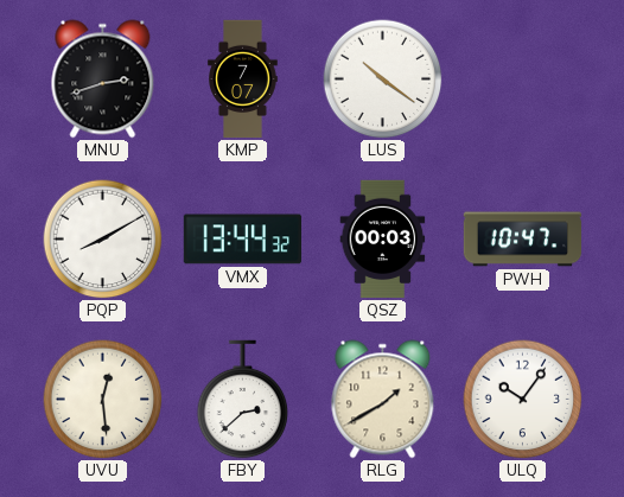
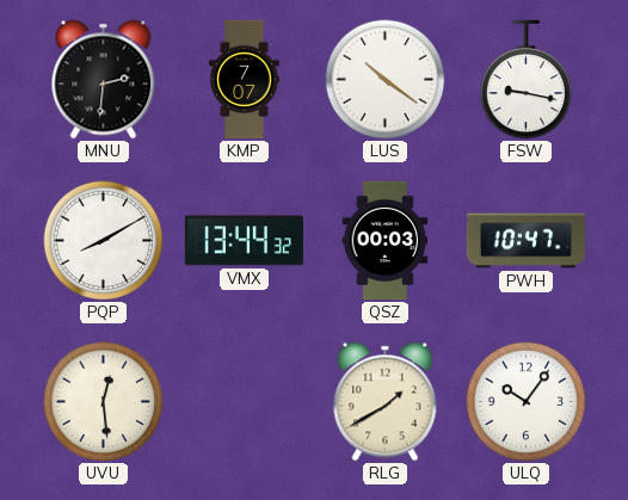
MNU: 2:42 -> 2:31 (104, 80)
FSW: none -> 9:17 (527, 80)
FBY: 2:38 -> none (243, 400)
